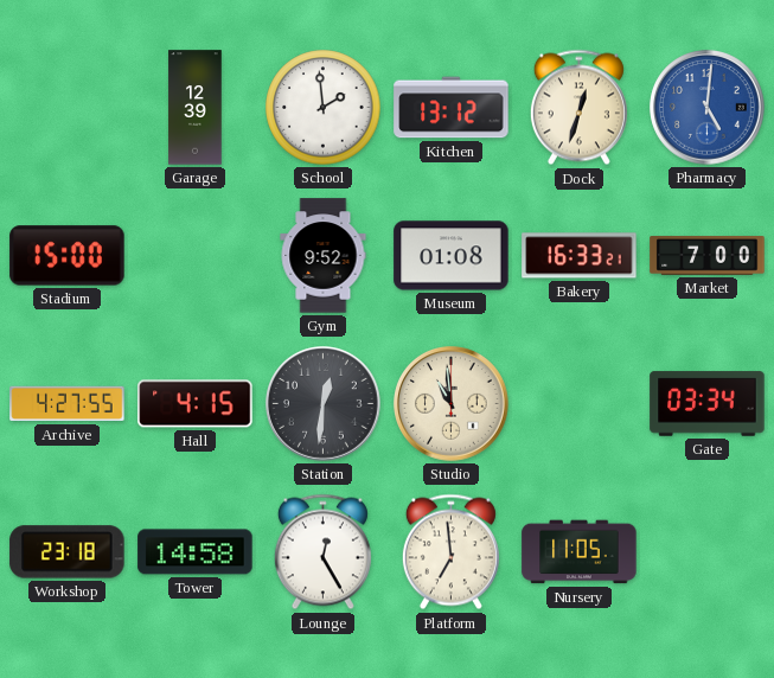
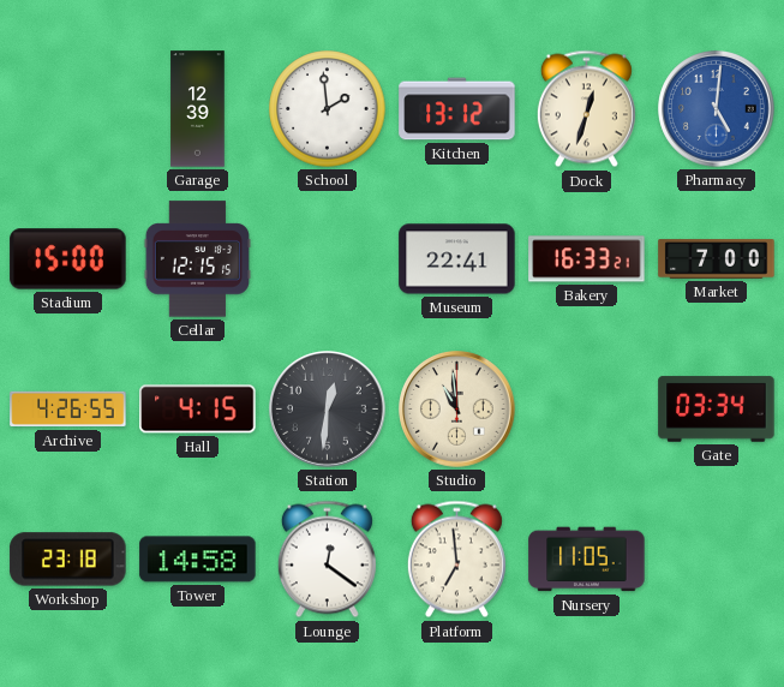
Cellar: none -> 12:15 (197, 259)
Gym: 9:52 -> none (324, 256)
Museum: 01:08 -> 22:41 (457, 259)
Archive: 4:27 -> 4:26 (68, 410)
Lounge: 12:25 -> 12:21 (327, 560)
